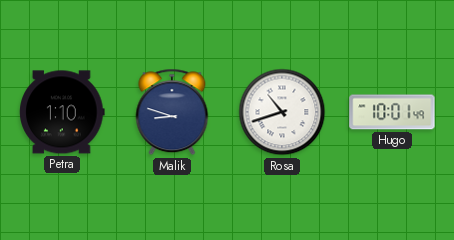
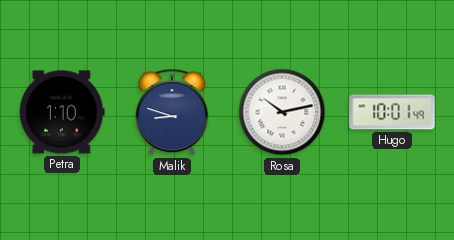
Rosa: 10:42 -> 10:13 (282, 112)
